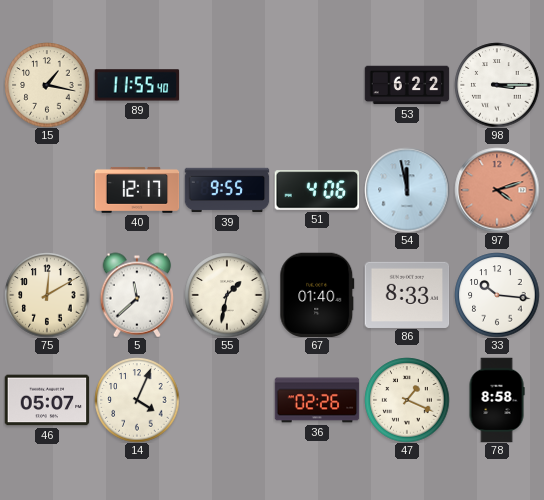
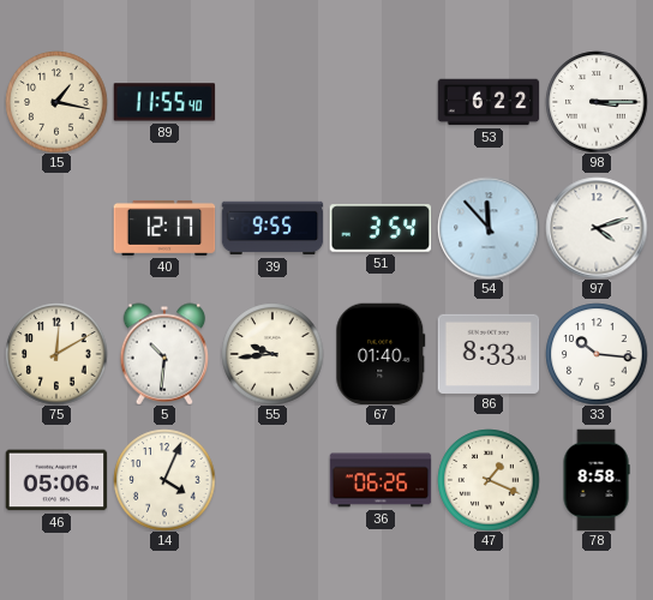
51: 4:06 -> 3:54 (381, 228)
54: 11:58 -> 11:53 (489, 228)
97 dial: salmon -> white (597, 228)
5: 11:38 -> 10:31 (164, 354)
55: 1:32 -> 9:44 (272, 354)
46: 05:07 -> 05:06 (56, 480)
36: 02:26 -> 06:26 (381, 480)
